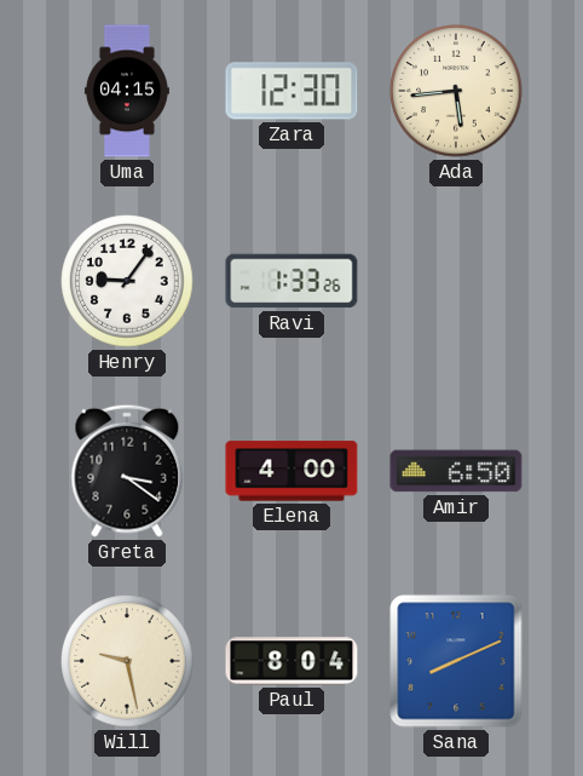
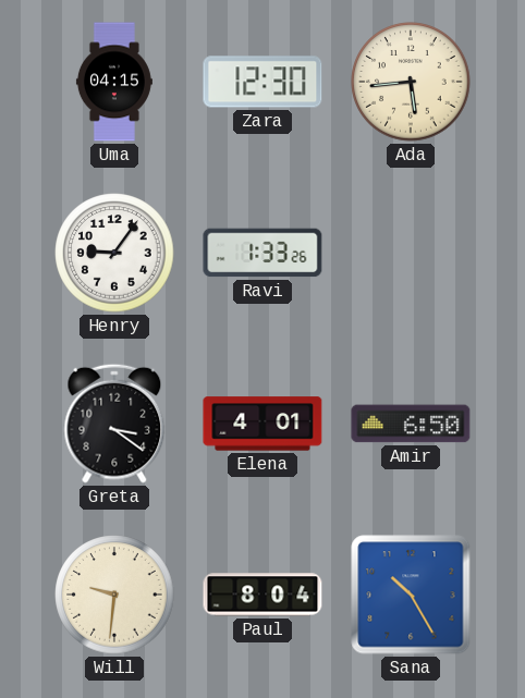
Elena: 4:00 -> 4:01 (262, 424)
Will: 9:28 -> 9:31 (114, 595)
Sana: 8:11 -> 10:25 (411, 595)
